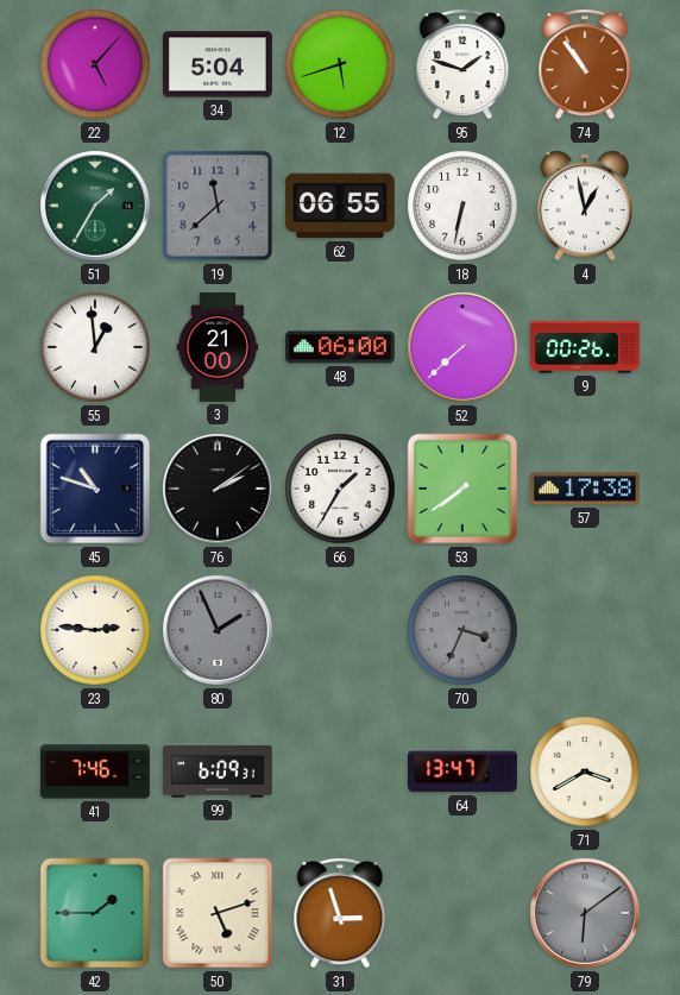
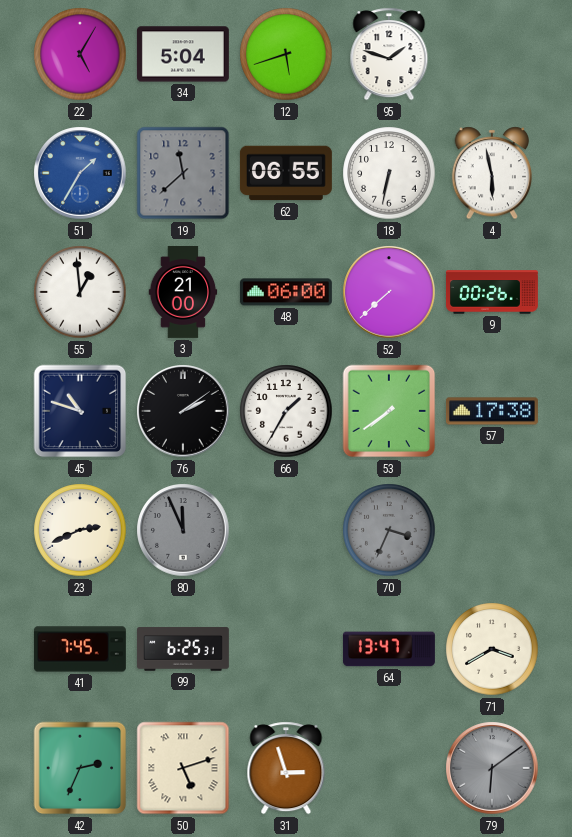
22: 5:07 -> 5:05 (80, 54)
74: 10:54 -> none (585, 64)
51 dial: green -> blue (80, 173)
4: 12:58 -> 5:58 (491, 173)
23: 2:46 -> 2:41 (80, 530)
80: 1:56 -> 11:56 (183, 530)
41: 7:46 -> 7:45 (80, 649)
99: 6:09 -> 6:25 (183, 649)
42: 1:45 -> 2:34 (80, 768)
